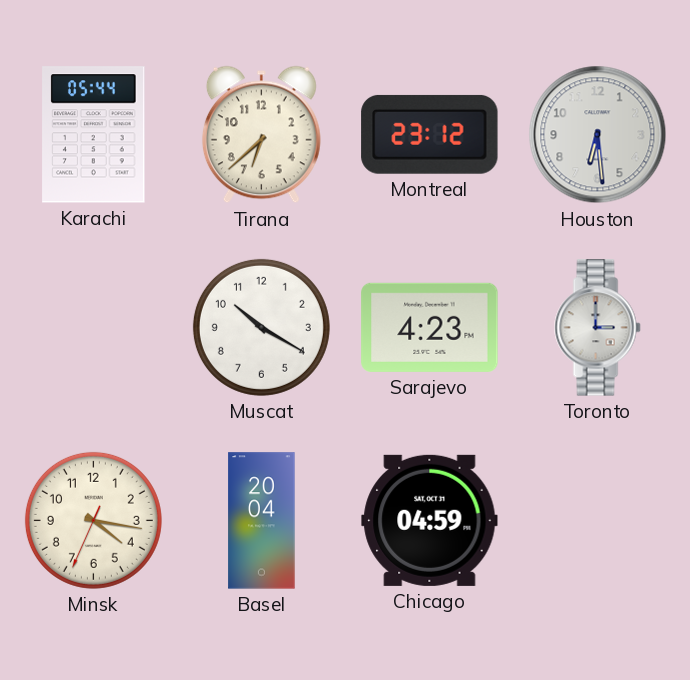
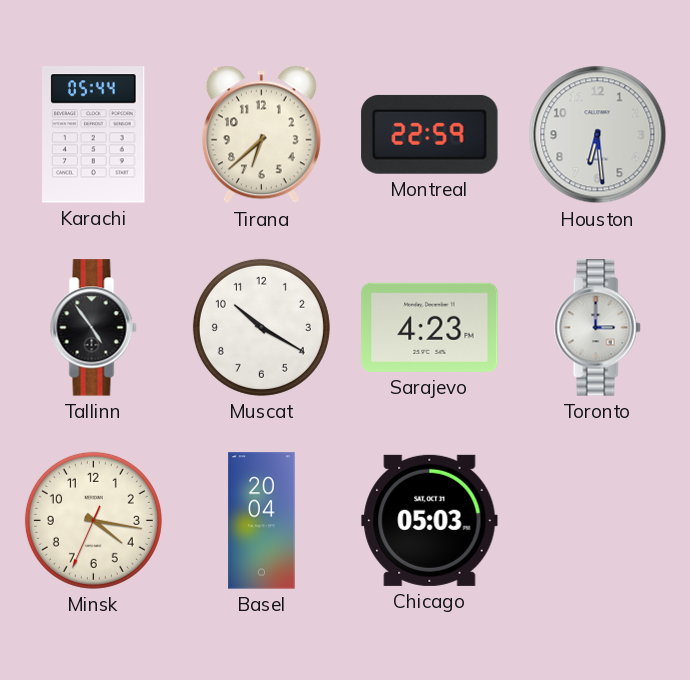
Montreal: 23:12 -> 22:59 (430, 134)
Tallinn: none -> 4:54 (94, 328)
Chicago: 04:59 -> 05:03 (430, 520)
